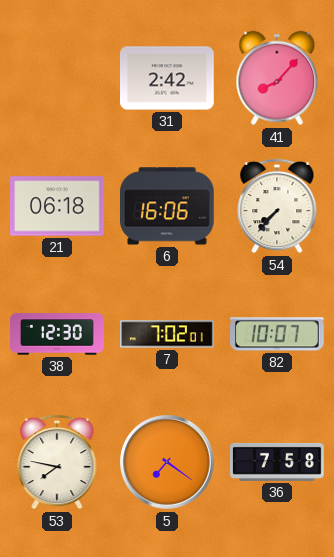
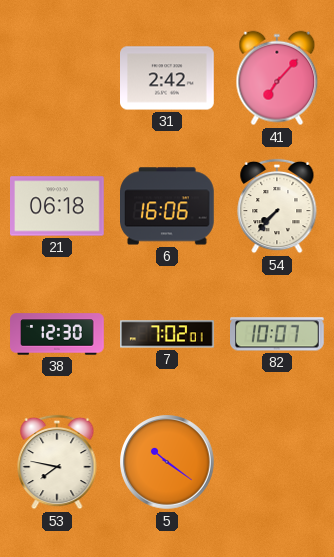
41: 8:07 -> 7:07 (277, 78)
5: 7:21 -> 10:21 (167, 462)
36: 7:58 -> none (277, 462)
